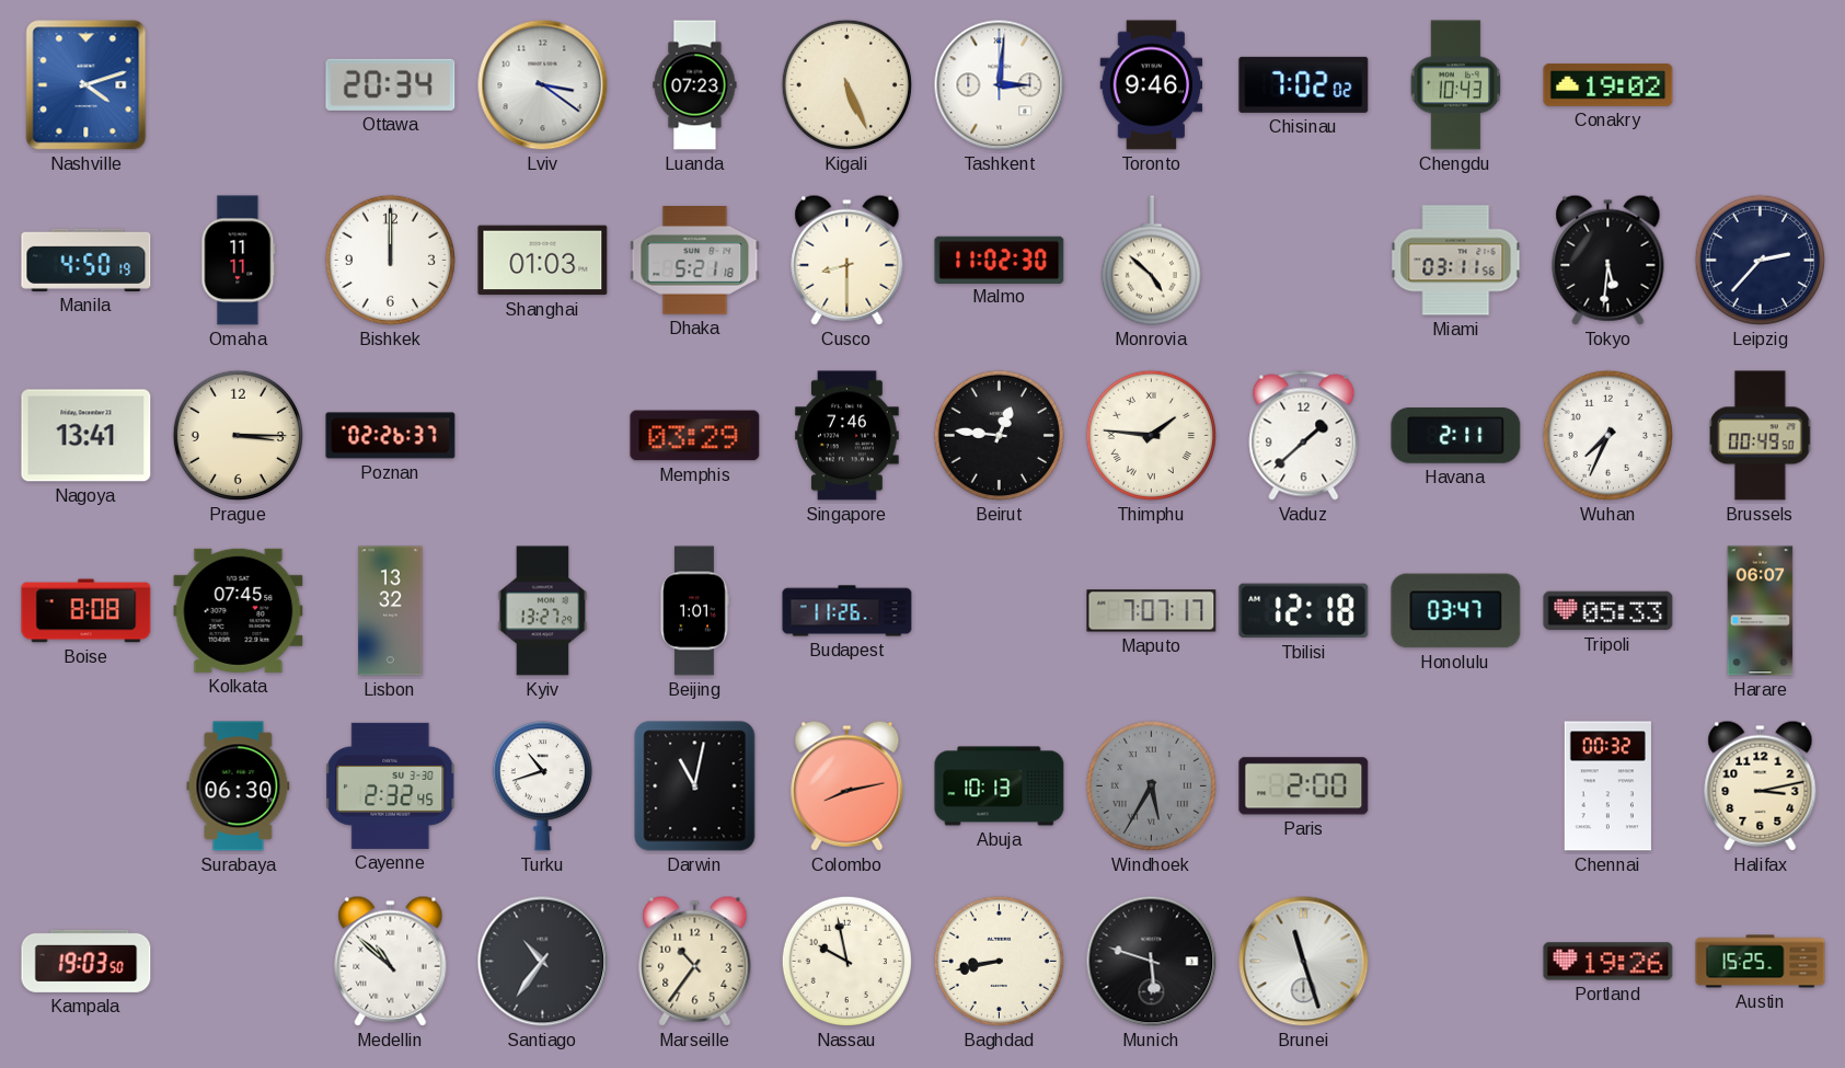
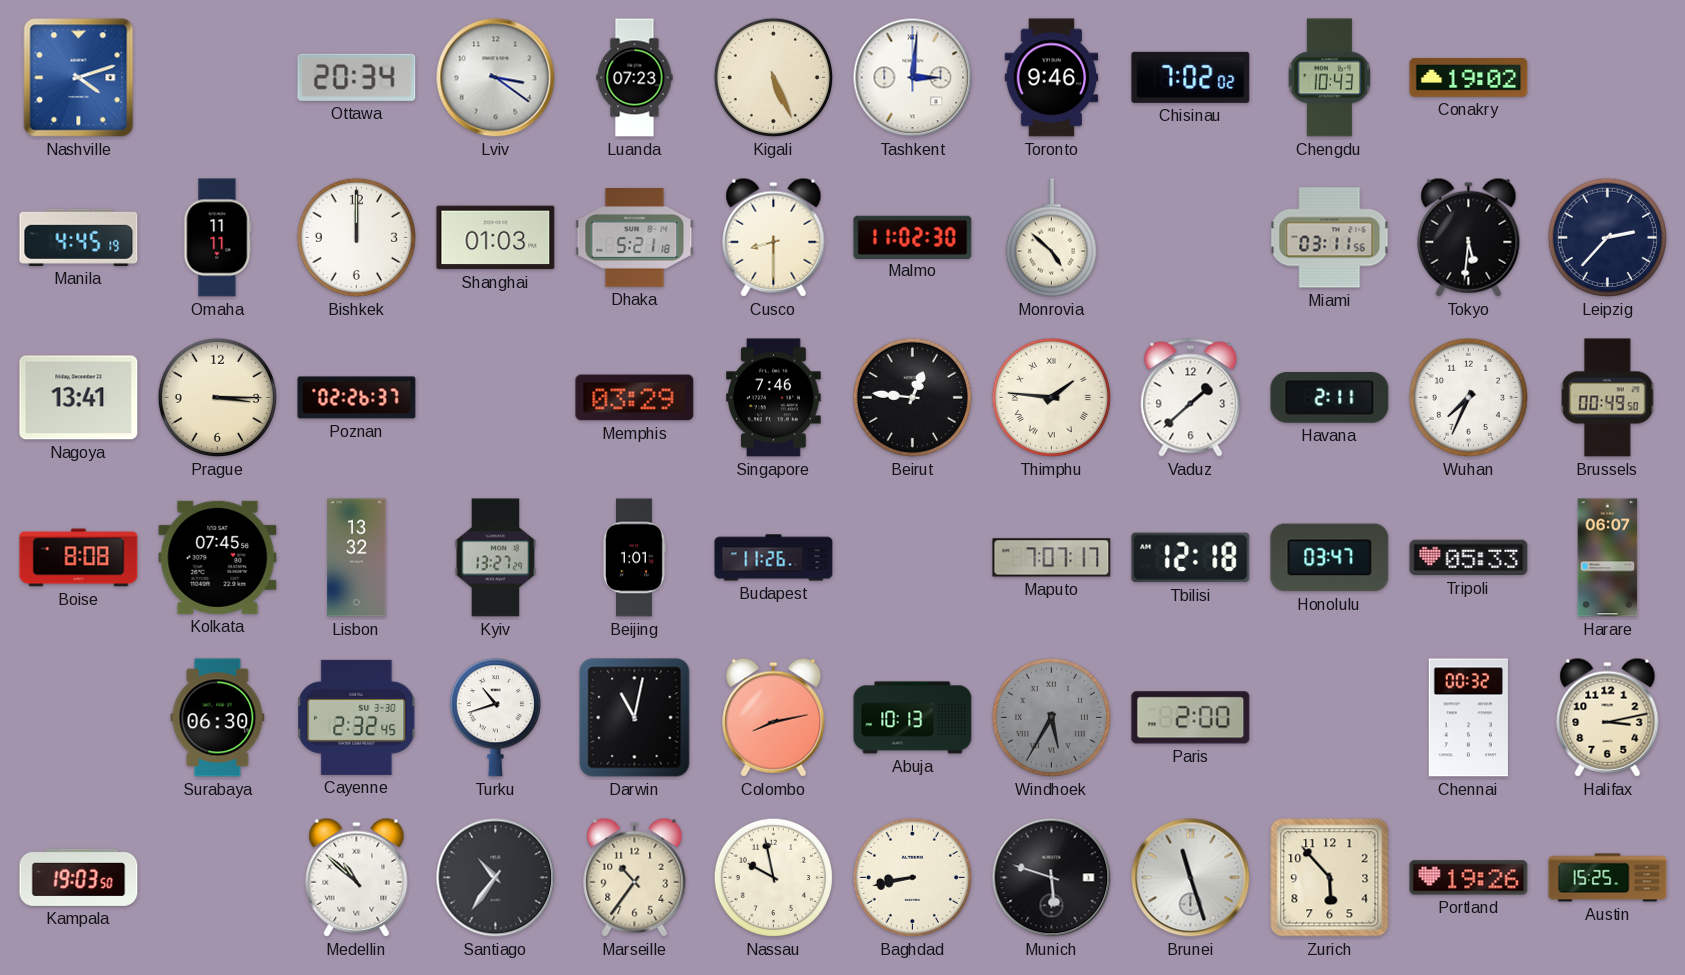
Manila: 4:50 -> 4:45 (79, 237)
Zurich: none -> 5:53 (1330, 878)
